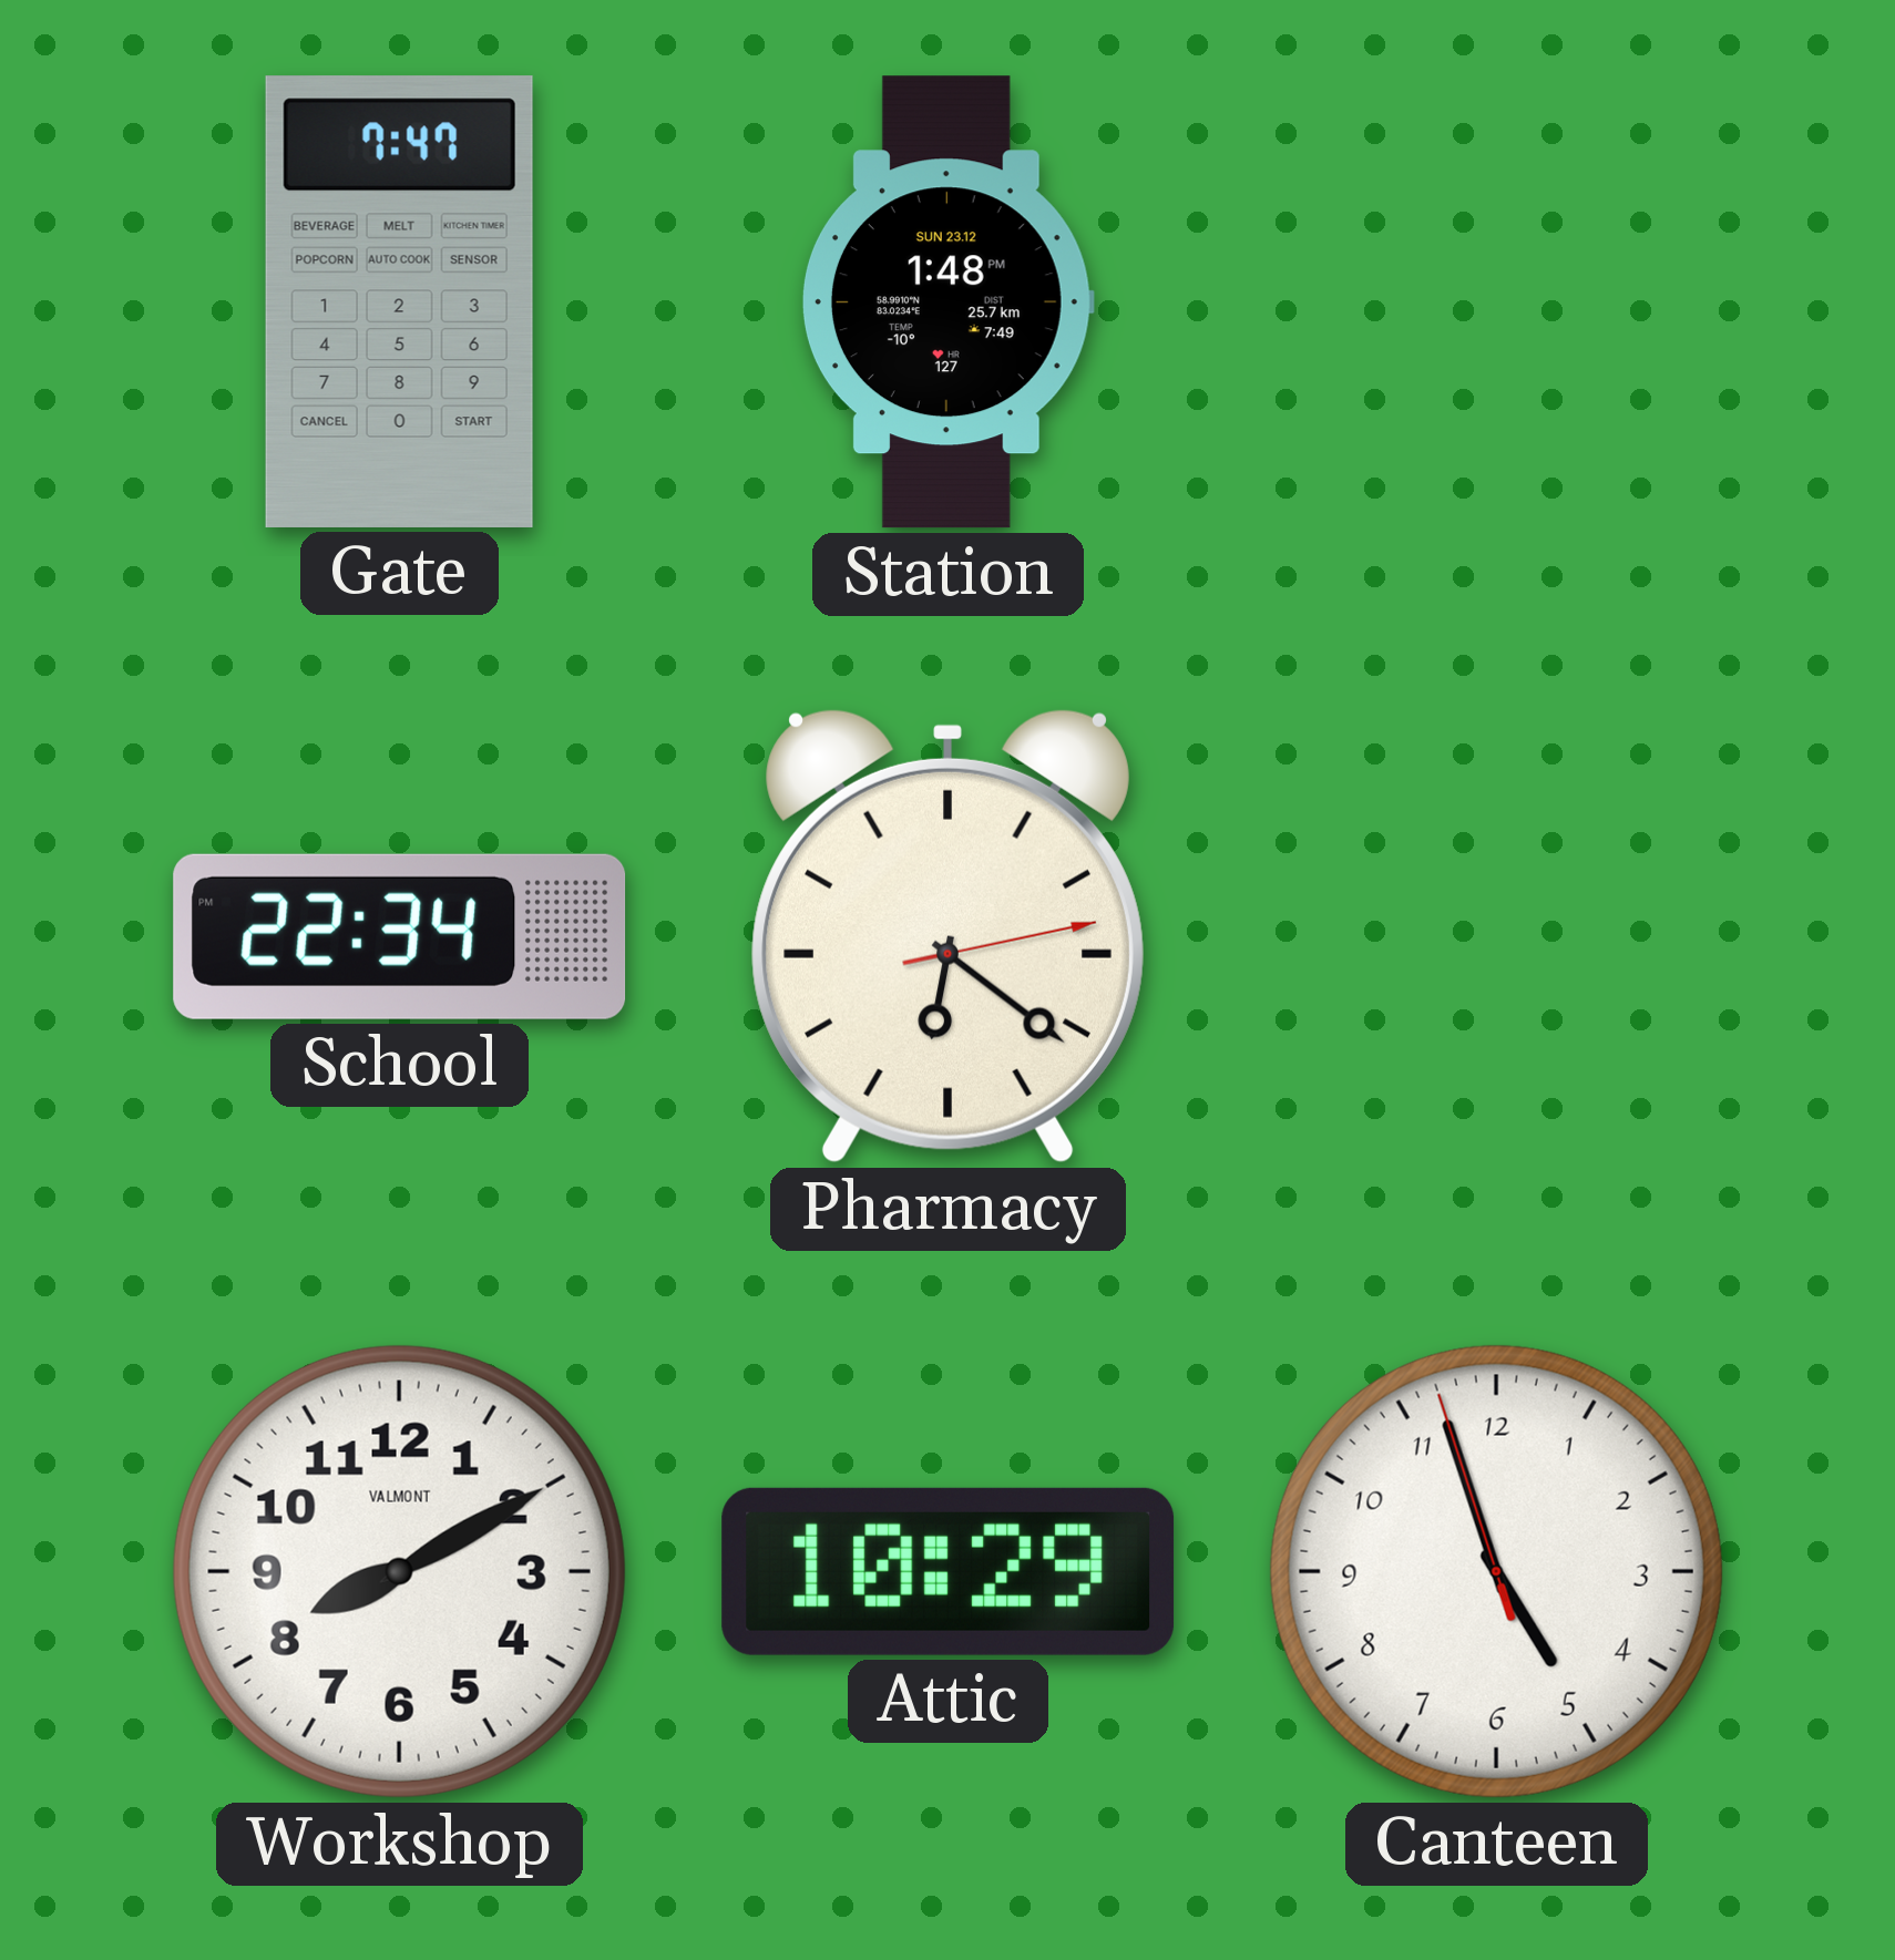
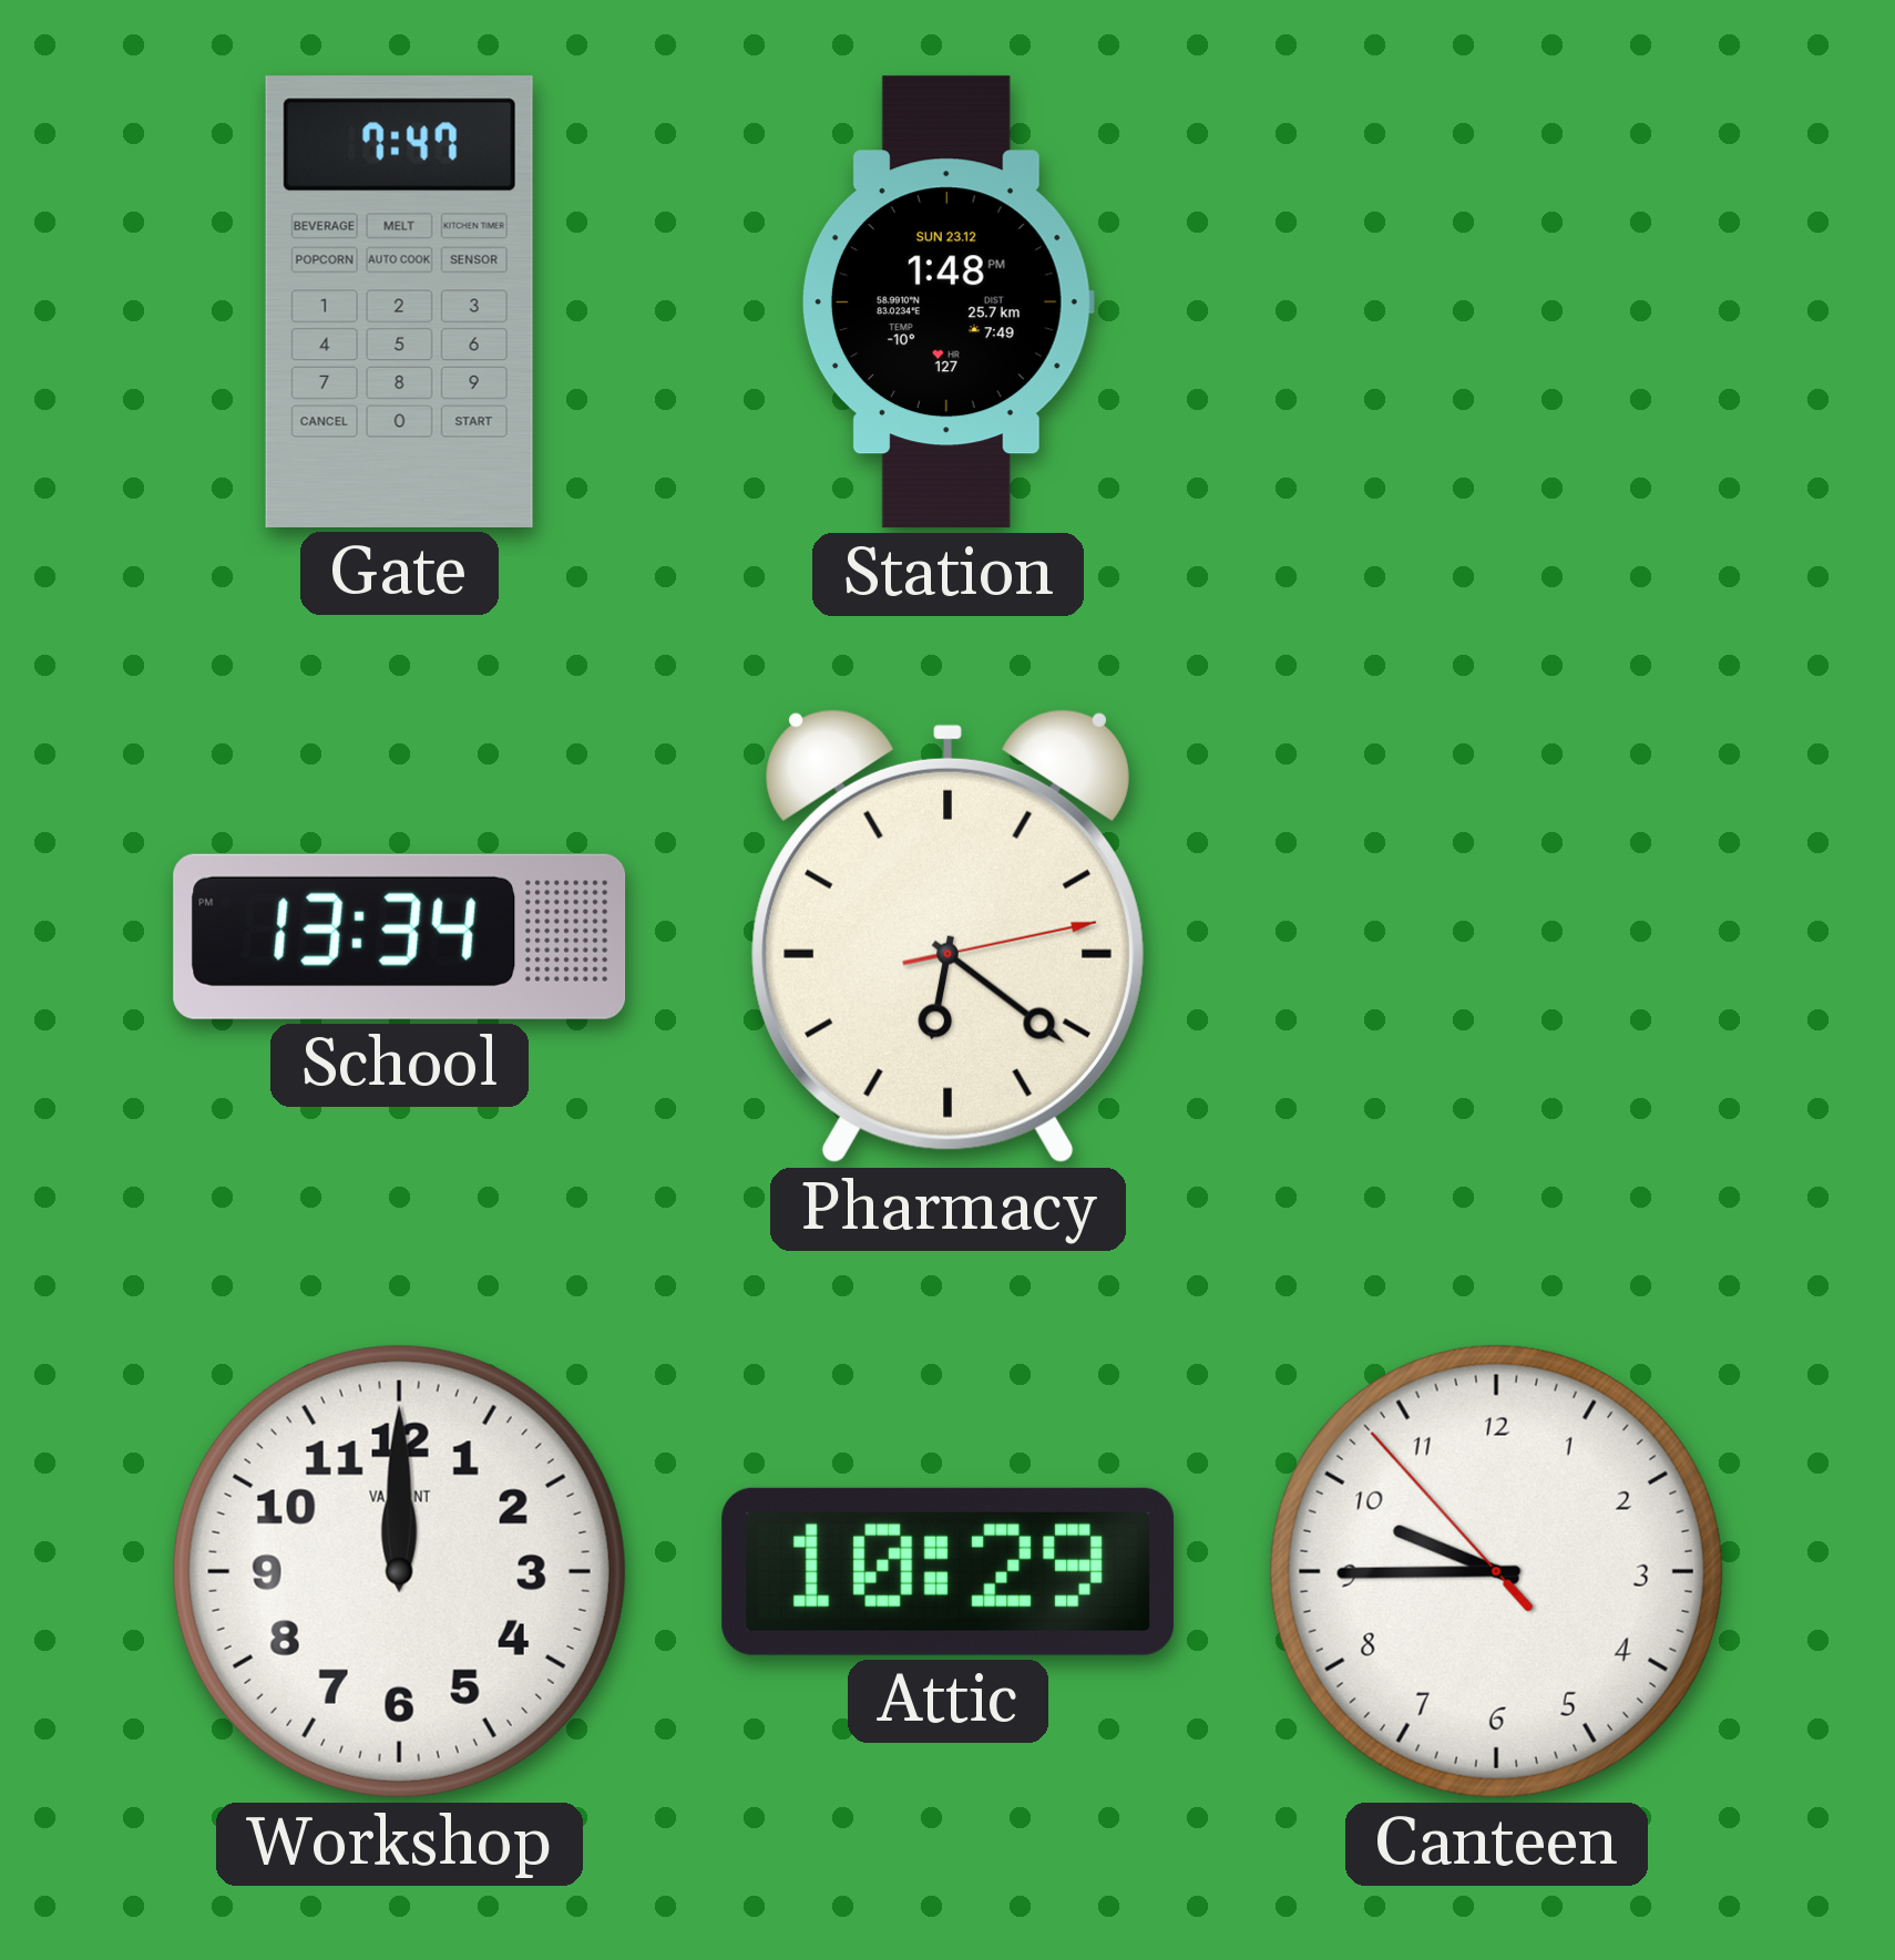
School: 22:34 -> 13:34 (400, 936)
Workshop: 8:10 -> 12:00 (399, 1571)
Canteen: 4:56 -> 9:44 (1496, 1571)
